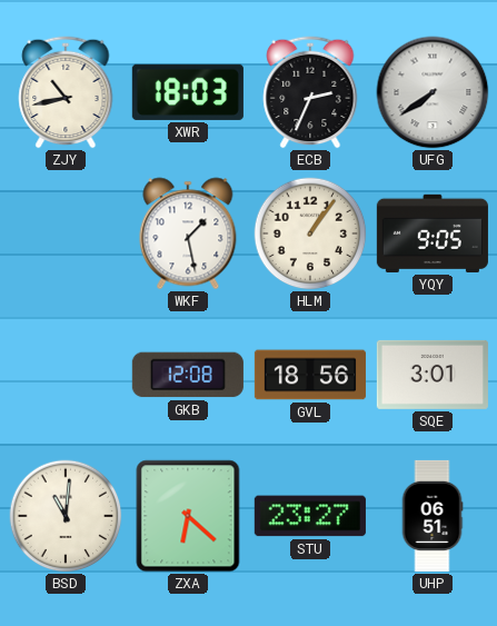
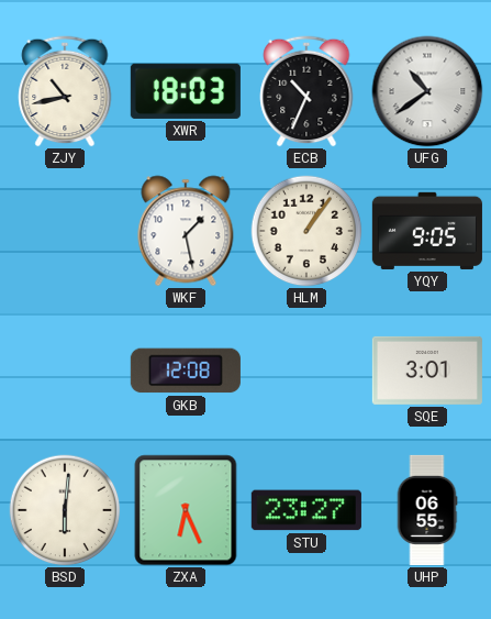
ECB: 2:34 -> 10:34 (306, 91)
UFG: 7:39 -> 10:39 (427, 91)
GVL: 18:56 -> none (310, 375)
BSD: 11:01 -> 6:01 (65, 510)
ZXA: 6:22 -> 6:26 (186, 510)
UHP: 06:51 -> 06:55 (427, 510)
